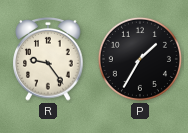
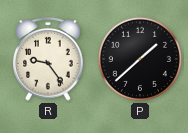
P: 1:35 -> 1:38 (140, 59)
